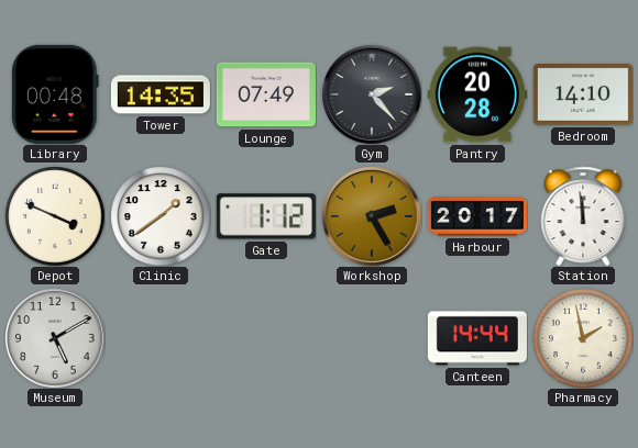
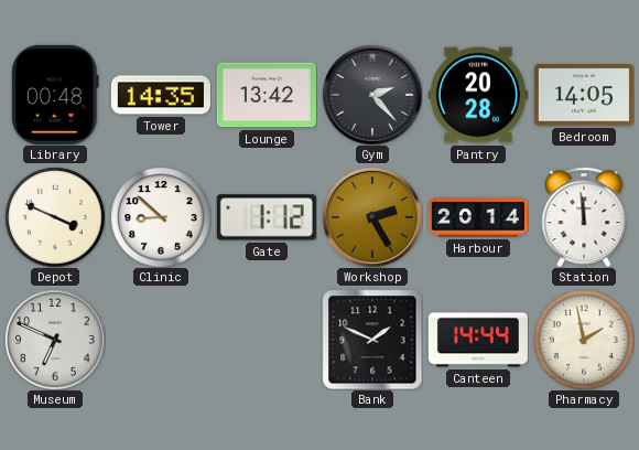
Lounge: 07:49 -> 13:42 (267, 95)
Bedroom: 14:10 -> 14:05 (584, 96)
Clinic: 1:39 -> 8:52 (161, 217)
Harbour: 20:17 -> 20:14 (478, 217)
Museum: 5:10 -> 6:49 (55, 340)
Bank: none -> 1:49 (372, 340)
